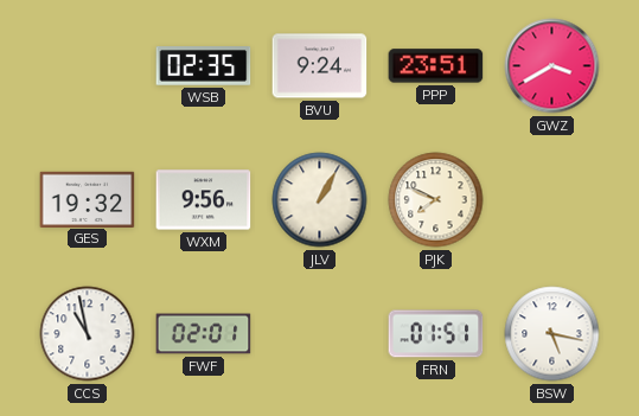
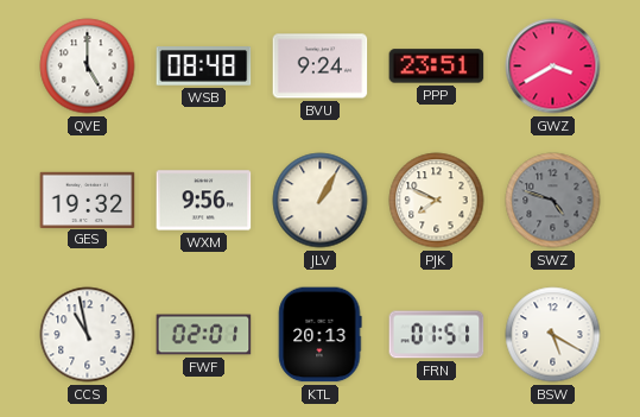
QVE: none -> 5:00 (88, 67)
WSB: 02:35 -> 08:48 (204, 67)
SWZ: none -> 4:48 (553, 201)
KTL: none -> 20:13 (319, 335)
BSW: 5:17 -> 5:20 (553, 335)
